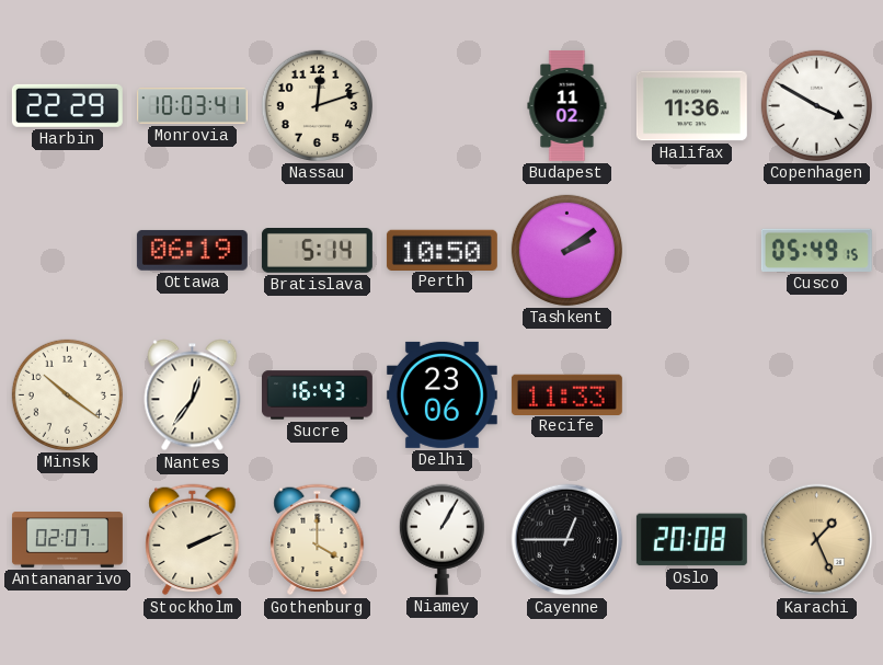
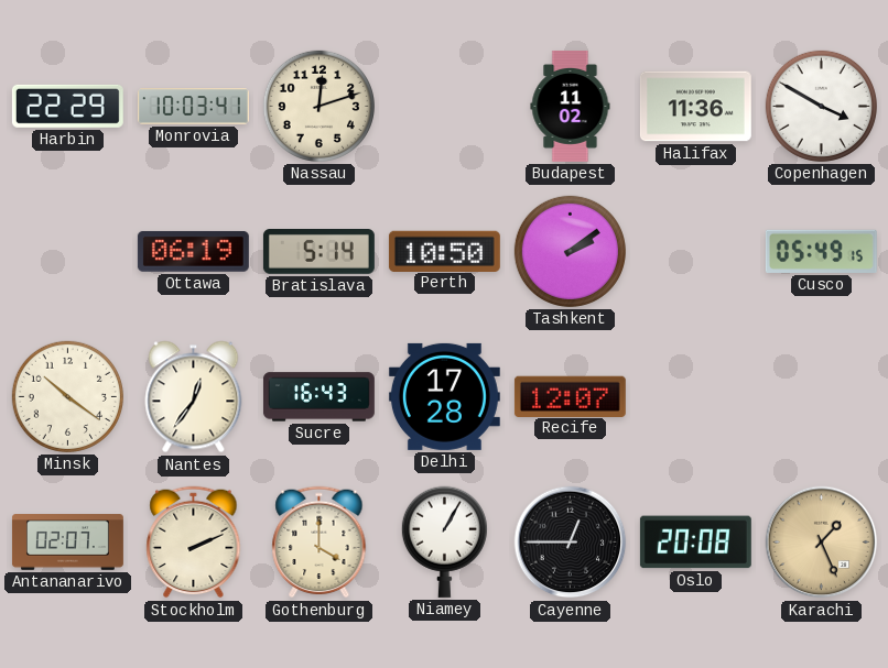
Delhi: 23:06 -> 17:28 (444, 396)
Recife: 11:33 -> 12:07 (570, 396)
